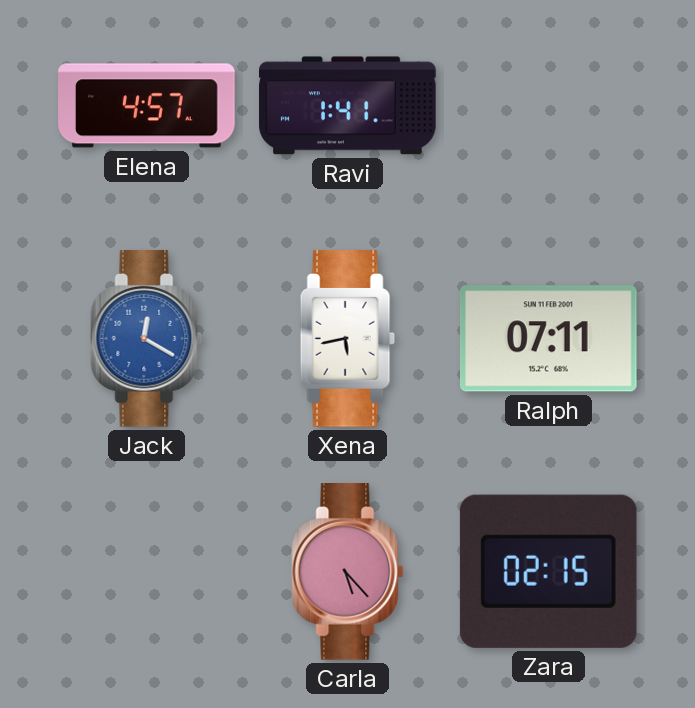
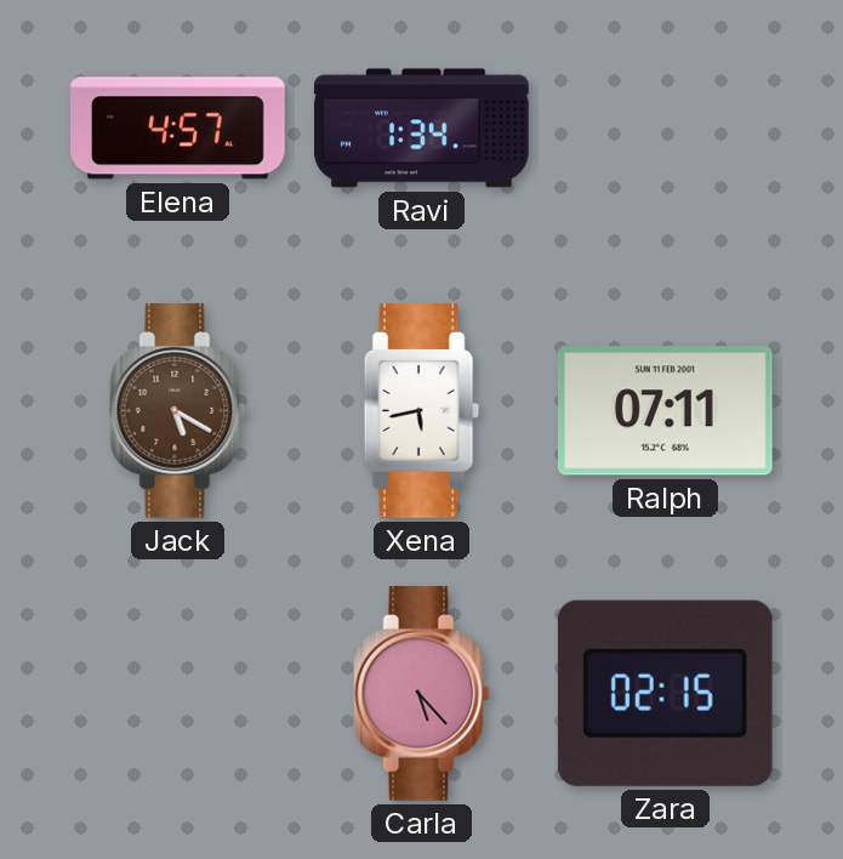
Ravi: 1:41 -> 1:34 (422, 129)
Jack: 12:20 -> 5:20 (178, 411)
Jack dial: blue -> brown (178, 411)
